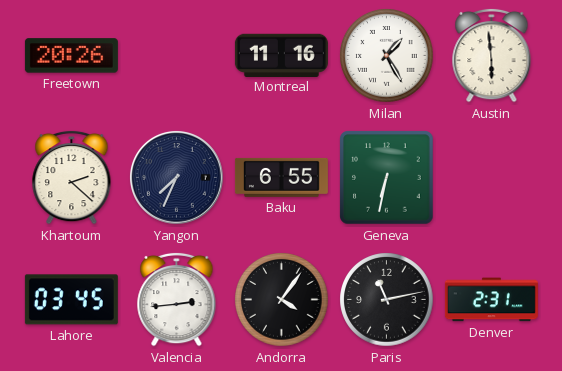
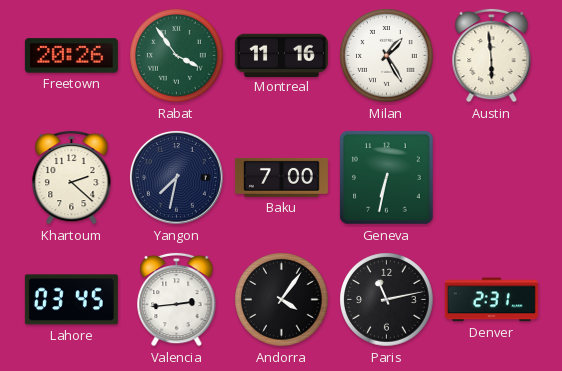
Rabat: none -> 3:54 (177, 56)
Yangon: 7:34 -> 7:32 (177, 178)
Baku: 6:55 -> 7:00 (281, 177)
